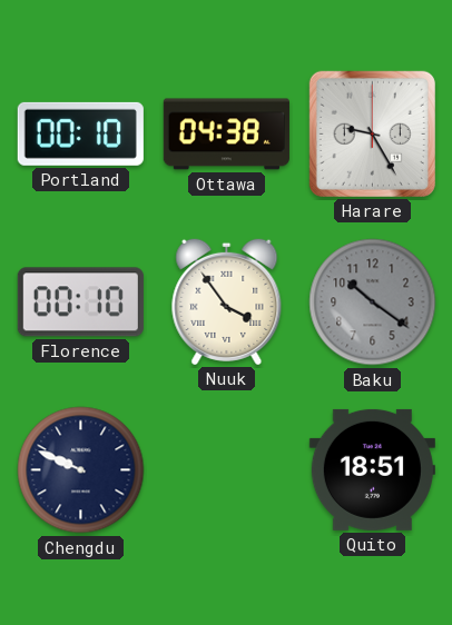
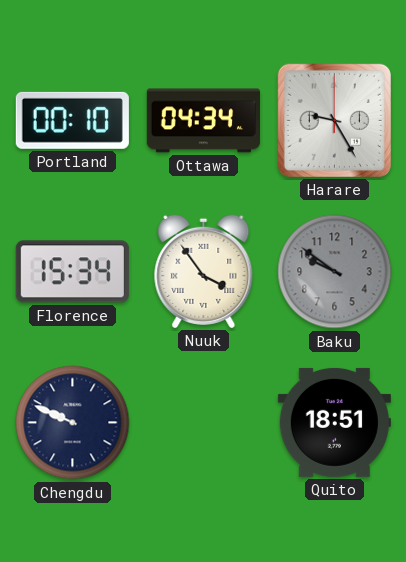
Ottawa: 04:38 -> 04:34 (203, 121)
Florence: 00:10 -> 15:34 (72, 272)
Baku: 10:21 -> 9:51 (335, 272)
